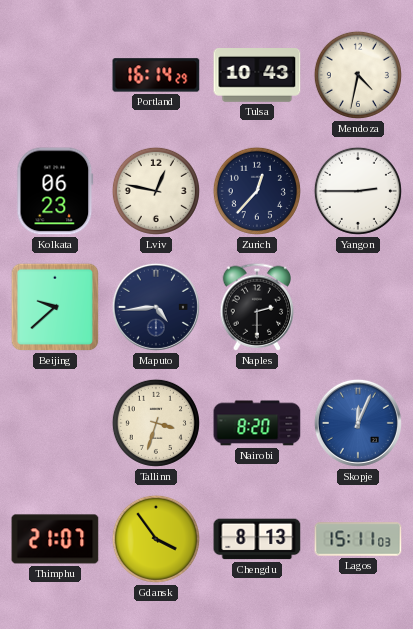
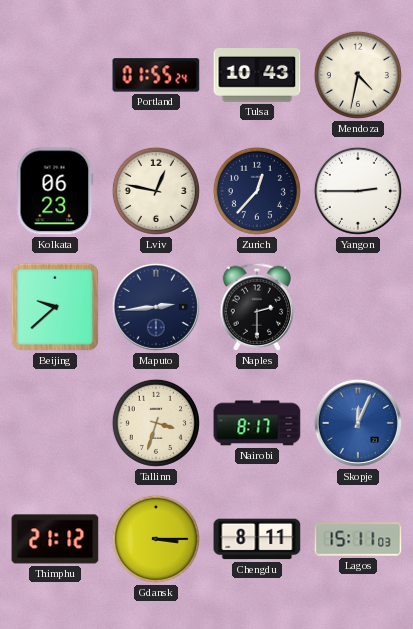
Portland: 16:14 -> 01:55 (156, 75)
Maputo: 4:44 -> 2:44 (156, 307)
Nairobi: 8:20 -> 8:17 (257, 423)
Thimphu: 21:07 -> 21:12 (55, 539)
Gdansk: 3:54 -> 3:15 (156, 539)
Chengdu: 8:13 -> 8:11 (257, 539)
